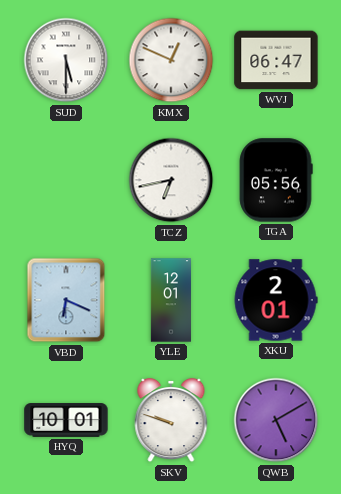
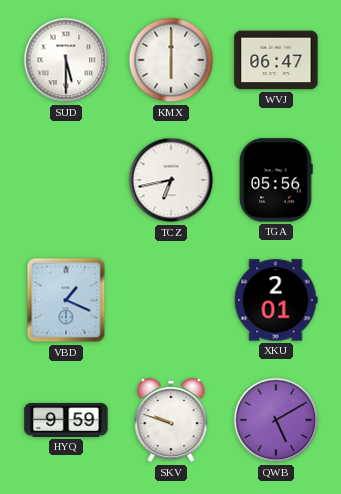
KMX: 12:49 -> 6:00 (171, 60)
VBD: 6:19 -> 1:19 (66, 300)
YLE: 12:01 -> none (170, 300)
HYQ: 10:01 -> 9:59 (66, 420)
